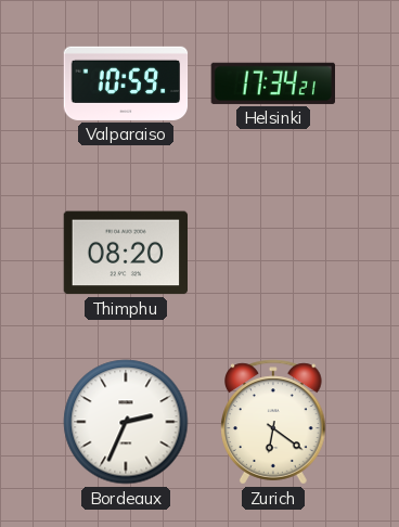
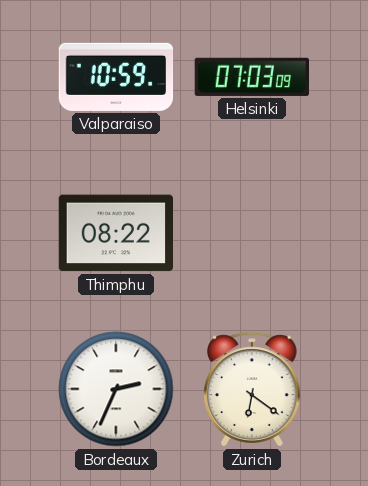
Helsinki: 17:34 -> 07:03 (251, 77)
Thimphu: 08:20 -> 08:22 (116, 233)
